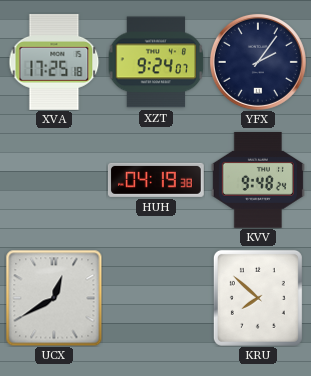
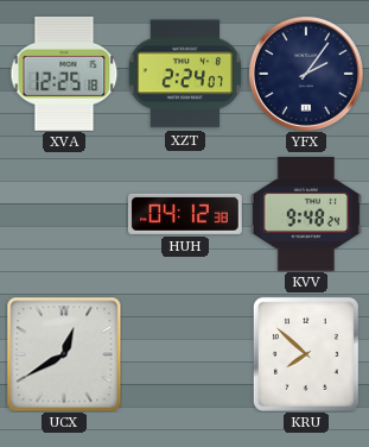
XVA: 17:25 -> 12:25 (64, 74)
XZT: 9:24 -> 2:24 (185, 74)
HUH: 04:19 -> 04:12 (185, 214)
